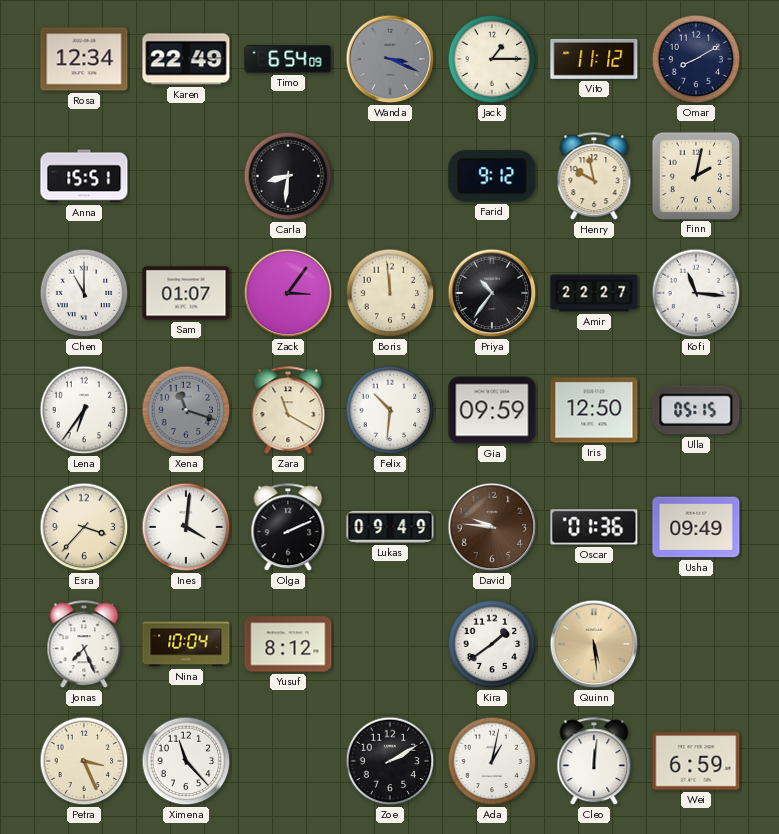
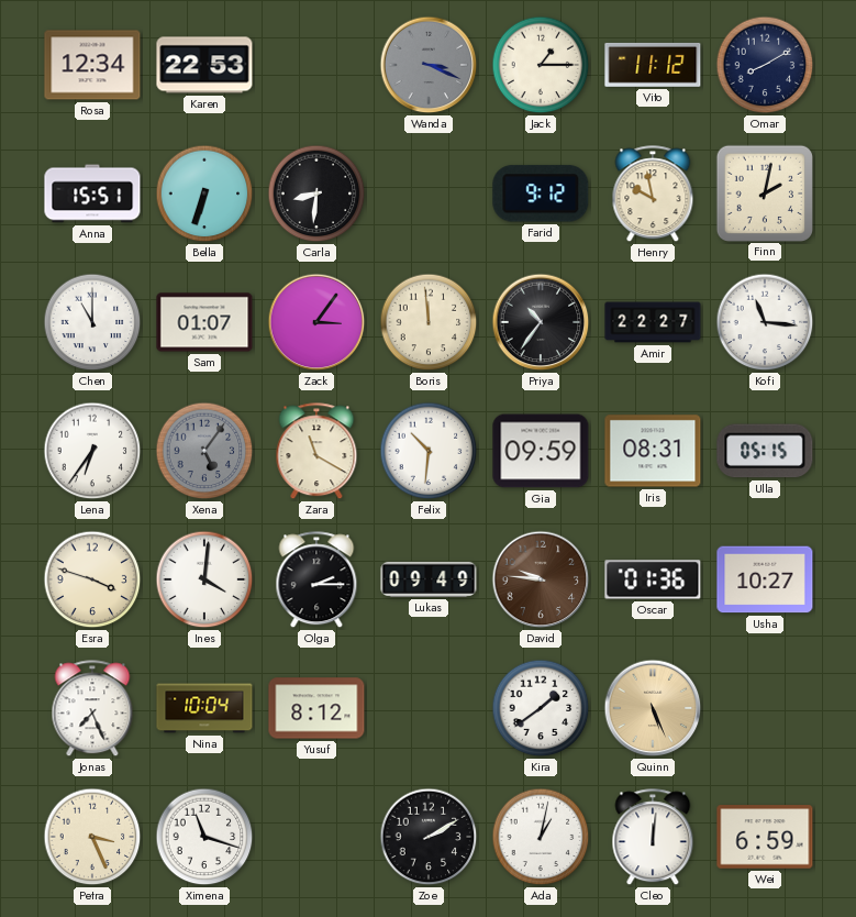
Karen: 22:49 -> 22:53 (204, 65)
Timo: 6:54 -> none (288, 60)
Bella: none -> 6:33 (204, 194)
Xena: 11:18 -> 5:06 (204, 451)
Iris: 12:50 -> 08:31 (653, 451)
Esra: 3:37 -> 3:48 (92, 579)
Olga: 2:11 -> 2:15 (316, 581)
Usha: 09:49 -> 10:27 (765, 579)
Quinn: 5:29 -> 5:26 (653, 708)
Ximena: 11:23 -> 11:18 (204, 837)
